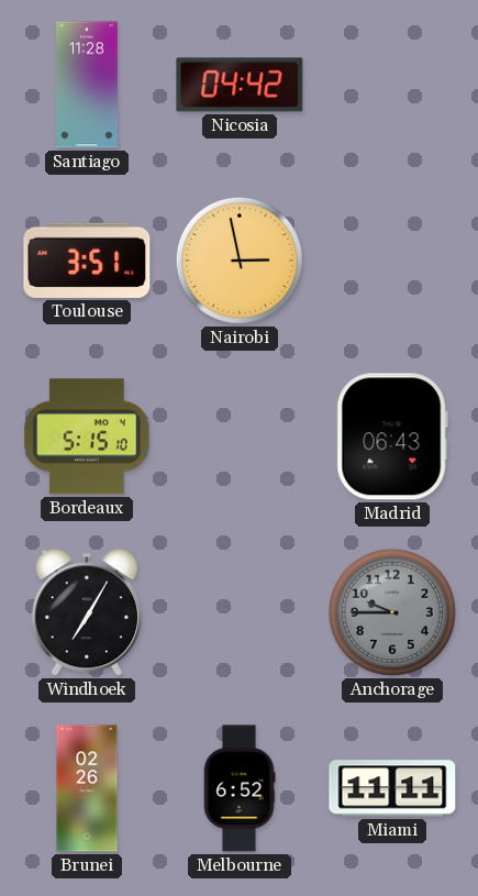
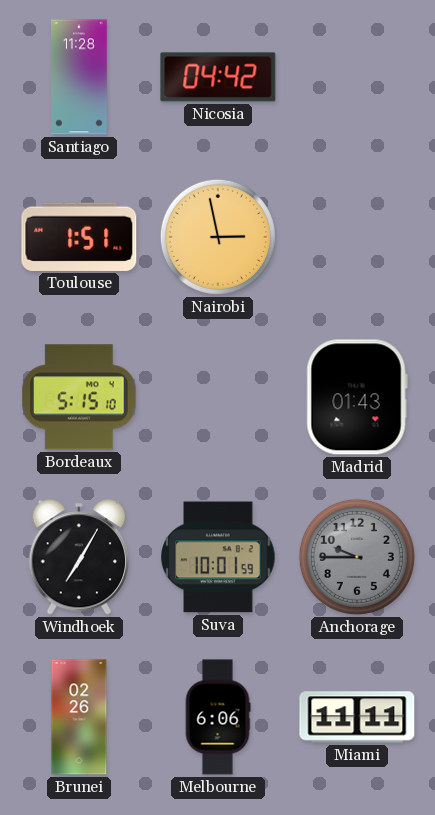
Toulouse: 3:51 -> 1:51 (79, 237)
Madrid: 06:43 -> 01:43 (357, 397)
Suva: none -> 10:01 (218, 557)
Melbourne: 6:52 -> 6:06 (218, 717)
